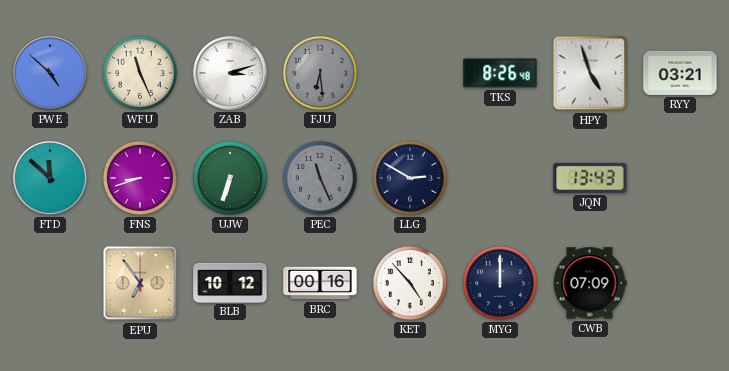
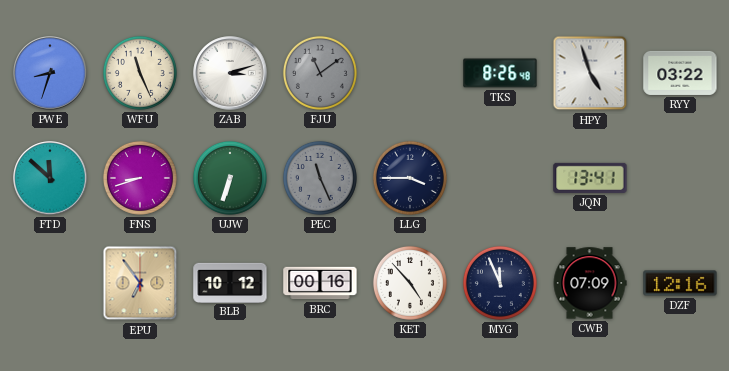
PWE: 4:52 -> 8:33 (50, 73)
FJU: 6:29 -> 11:09 (320, 73)
RYY: 03:21 -> 03:22 (680, 73)
LLG: 2:50 -> 3:45 (410, 178)
JQN: 13:43 -> 13:41 (590, 178)
MYG: 12:00 -> 11:56 (500, 283)
DZF: none -> 12:16 (680, 283)
